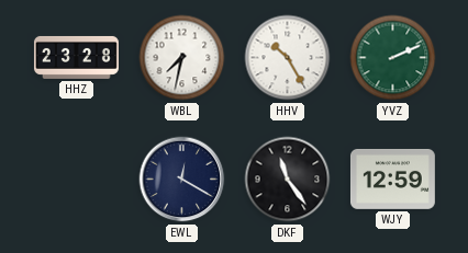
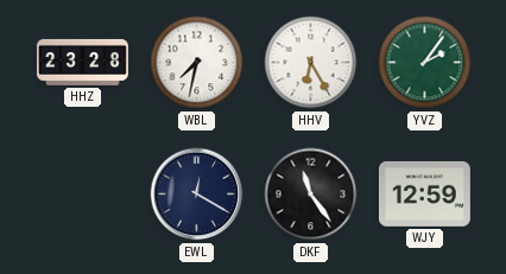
HHV: 10:25 -> 6:25 (311, 63)
YVZ: 2:11 -> 2:06 (425, 63)
